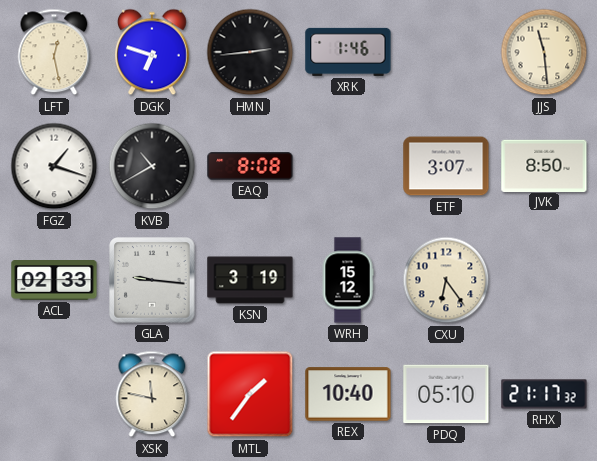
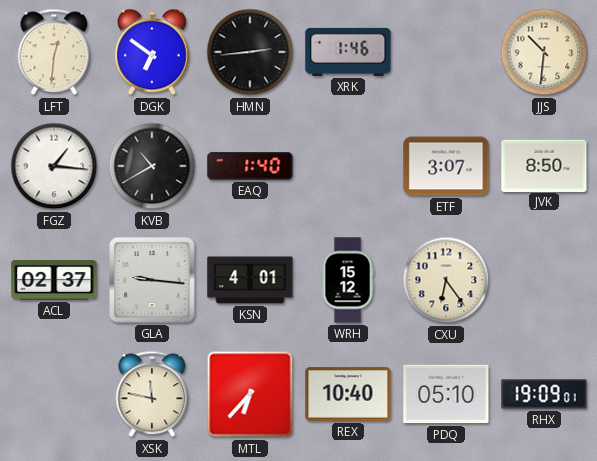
LFT: 12:28 -> 12:31 (54, 52)
DGK: 6:48 -> 6:51 (153, 52)
JJS: 11:29 -> 10:31 (544, 52)
FGZ: 1:18 -> 1:16 (54, 166)
EAQ: 8:08 -> 1:40 (250, 166)
ACL: 02:33 -> 02:37 (54, 281)
KSN: 3:19 -> 4:01 (250, 280)
MTL: 1:36 -> 6:37 (250, 394)
RHX: 21:17 -> 19:09 (544, 394)
